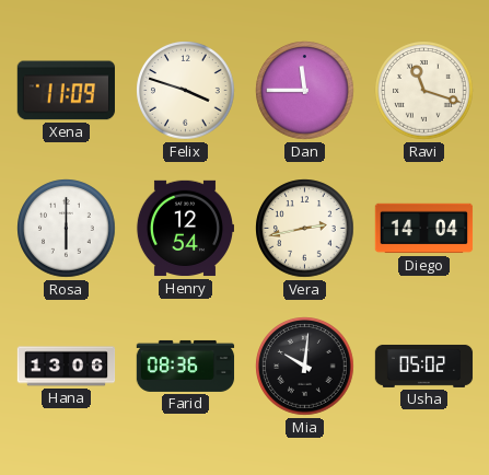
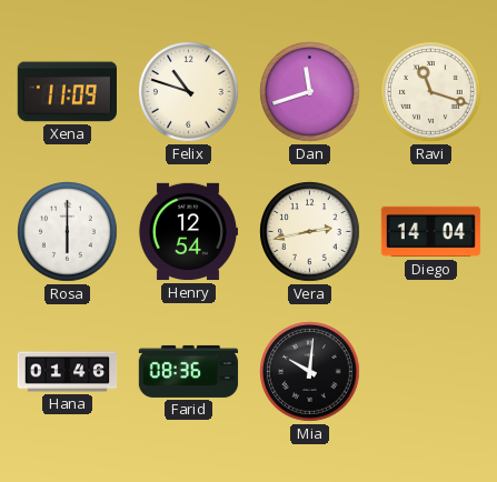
Felix: 3:48 -> 10:48 (189, 92)
Dan: 11:45 -> 11:42 (310, 92)
Hana: 13:06 -> 01:46 (68, 372)
Usha: 05:02 -> none (424, 366)
